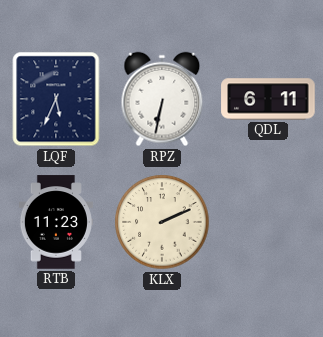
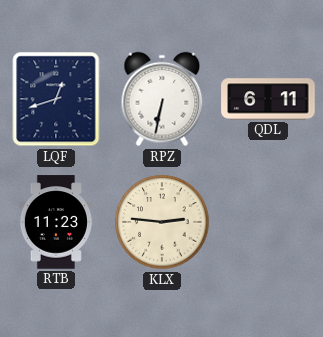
LQF: 5:34 -> 12:42 (56, 99)
KLX: 2:11 -> 2:46 (162, 222)
